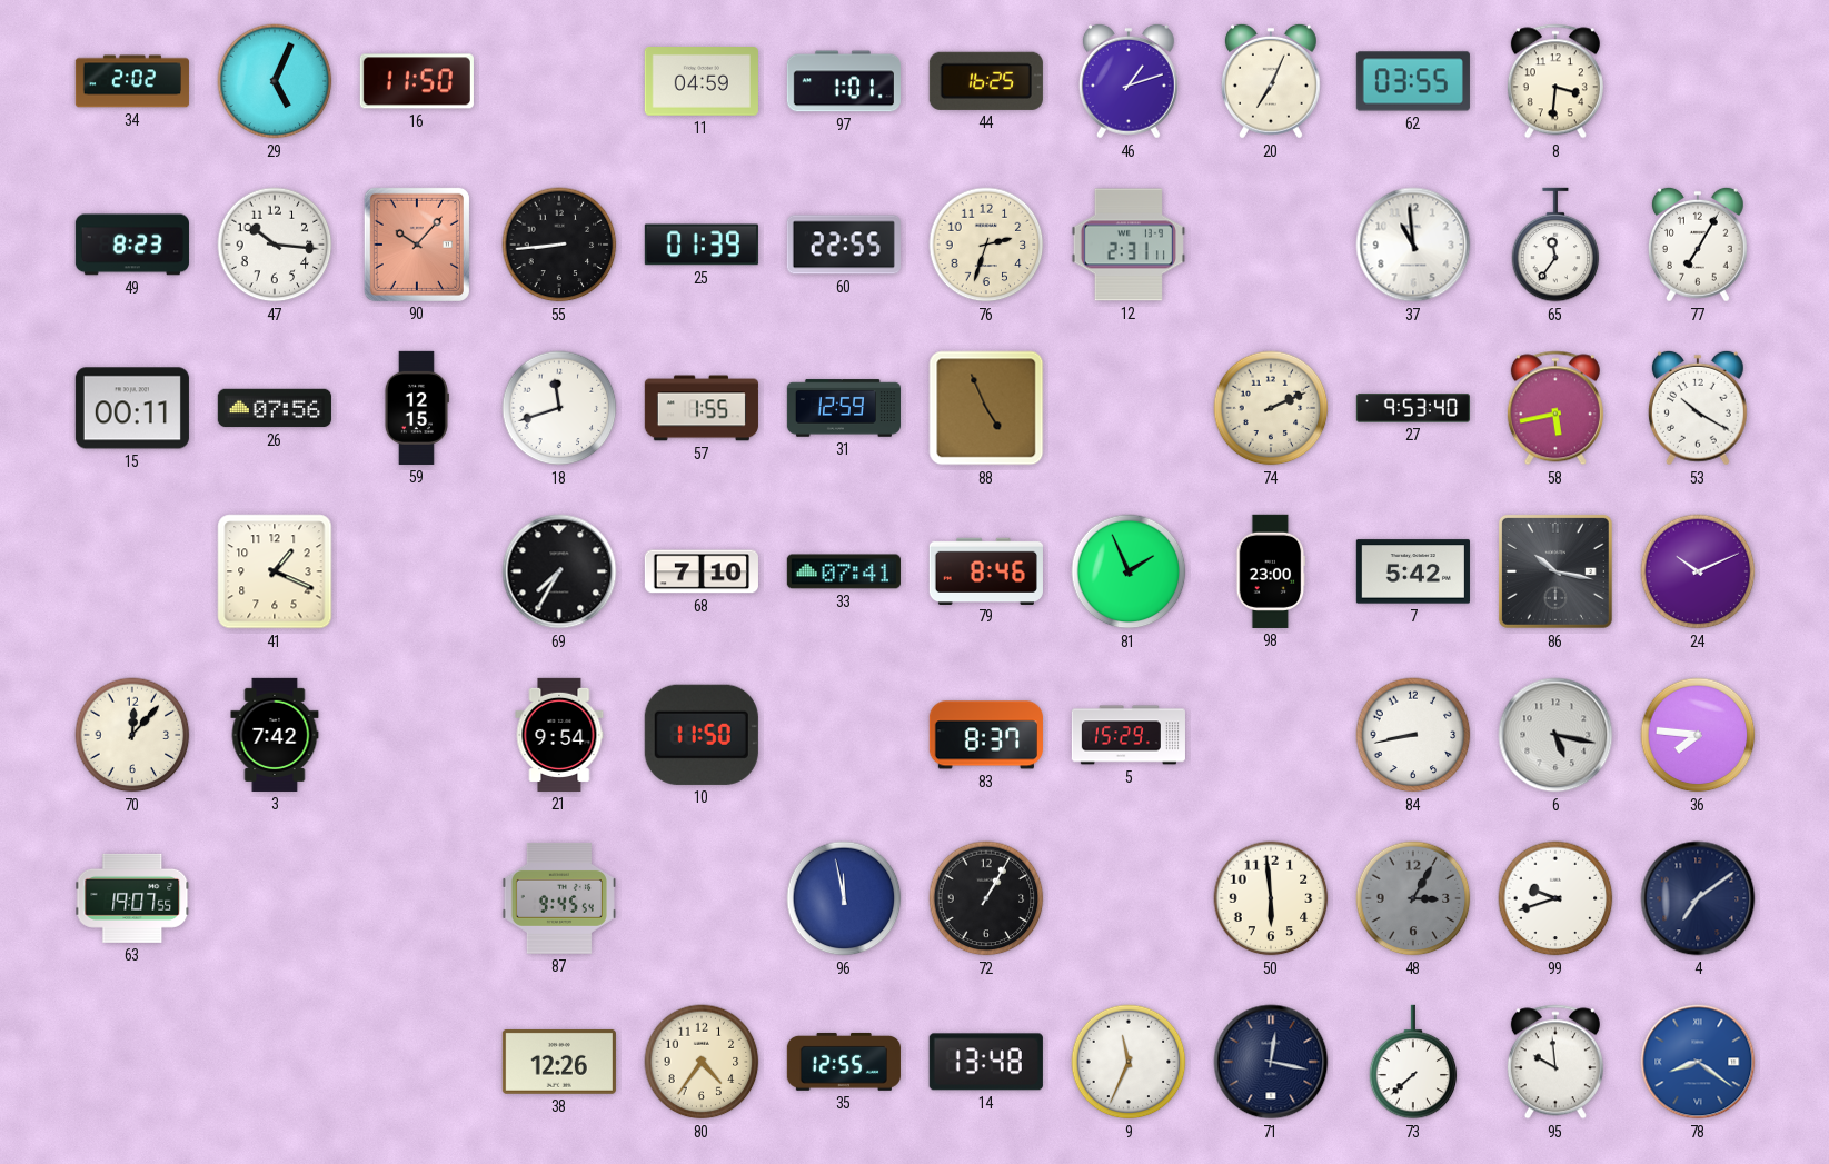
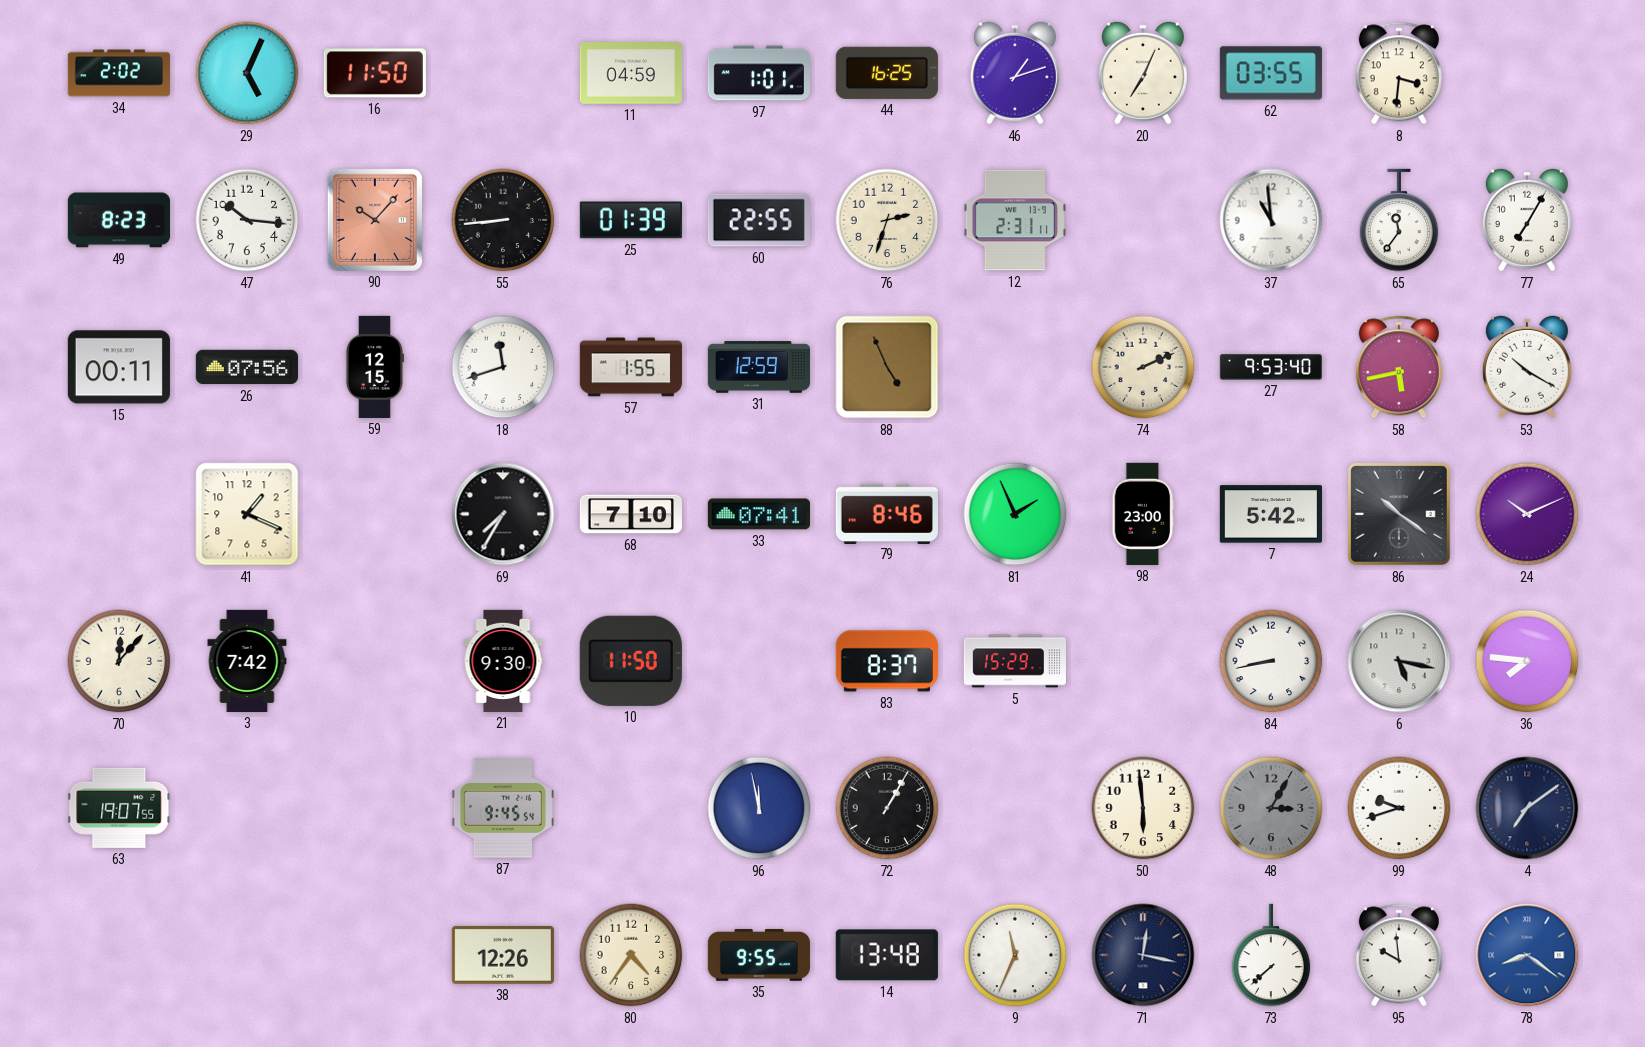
86: 10:17 -> 10:21 (1399, 514)
21: 9:54 -> 9:30 (503, 661)
35: 12:55 -> 9:55 (759, 955)
